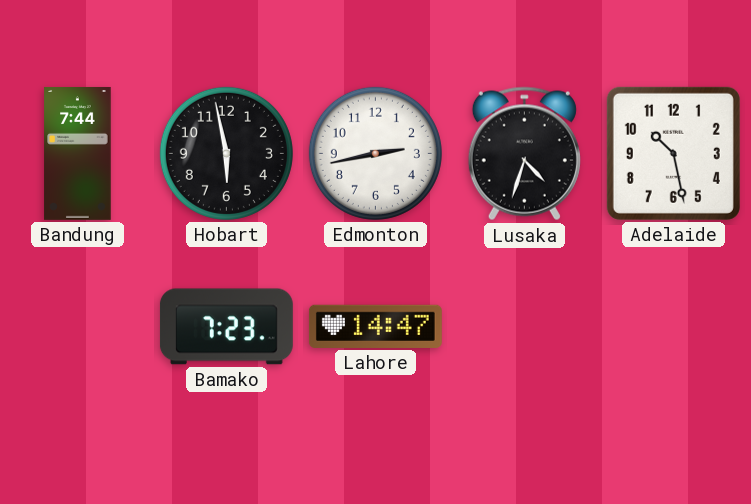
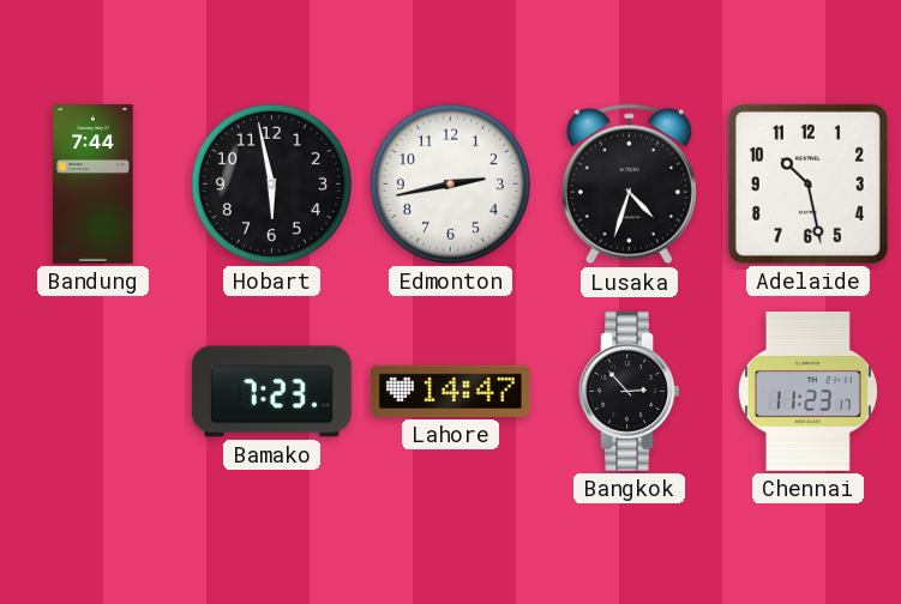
Bangkok: none -> 2:53 (629, 391)
Chennai: none -> 11:23 (807, 391)
